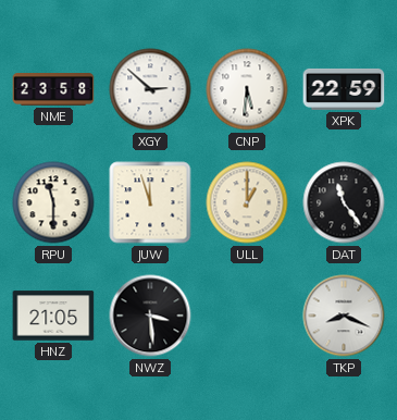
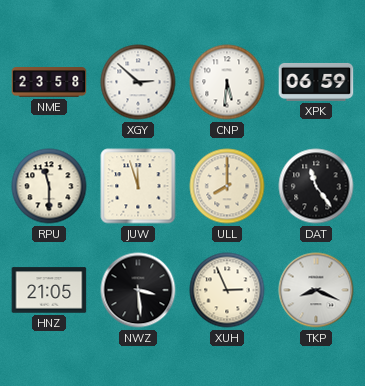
XPK: 22:59 -> 06:59 (316, 82)
ULL: 1:00 -> 8:00 (227, 186)
XUH: none -> 2:56 (227, 290)
